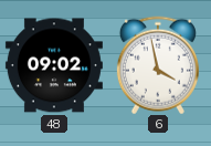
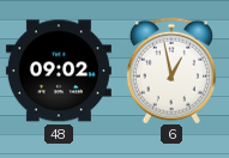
6: 3:58 -> 12:58 (171, 71)
